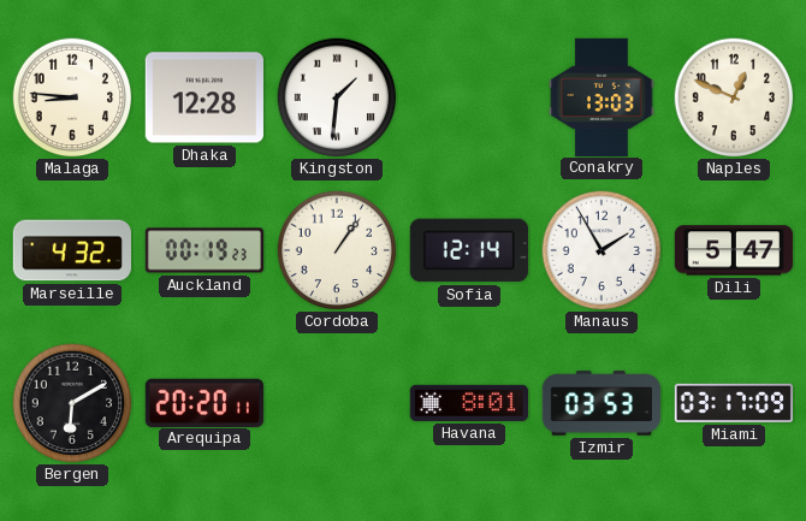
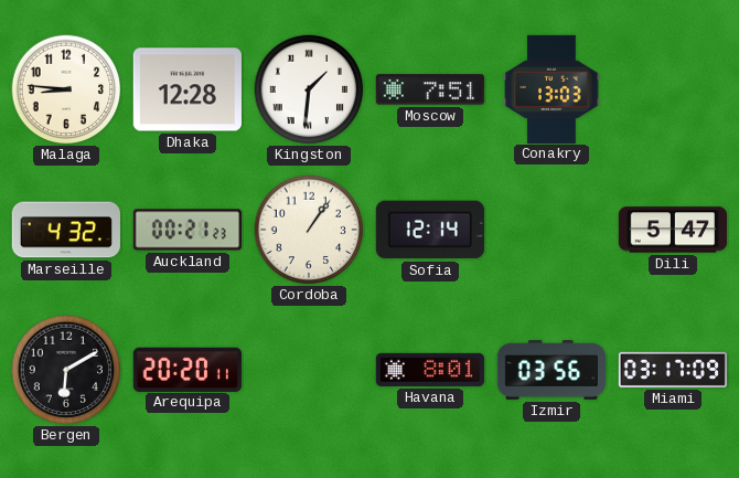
Moscow: none -> 7:51 (430, 89)
Naples: 12:49 -> none (734, 97)
Auckland: 00:19 -> 00:21 (186, 230)
Manaus: 1:55 -> none (601, 250)
Izmir: 03:53 -> 03:56 (551, 371)
